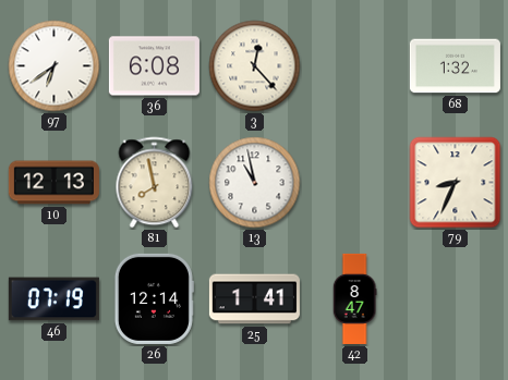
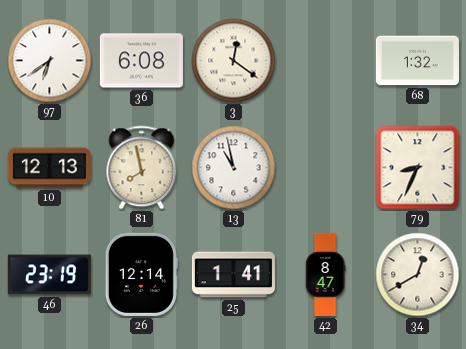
3: 12:23 -> 12:21 (234, 61)
46: 07:19 -> 23:19 (49, 275)
34: none -> 12:40 (418, 275)
